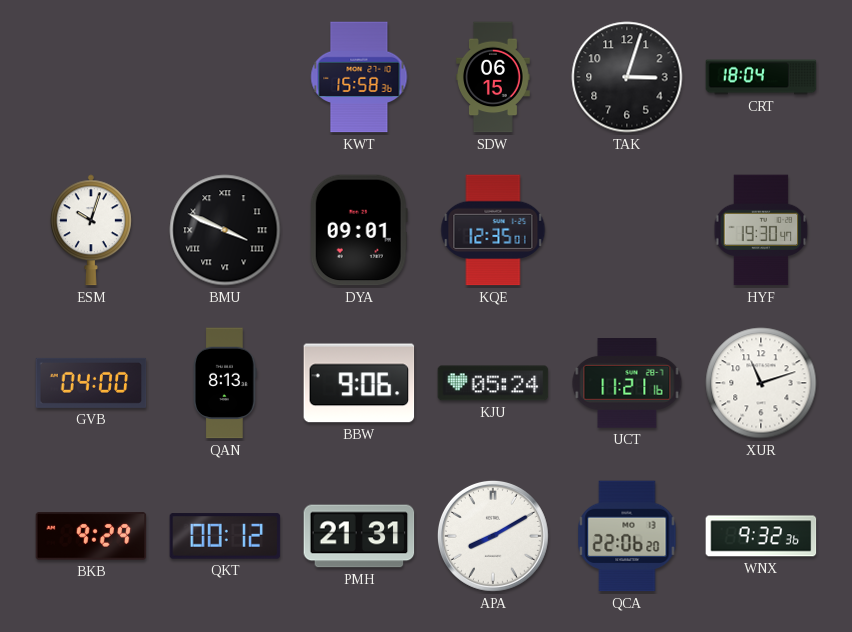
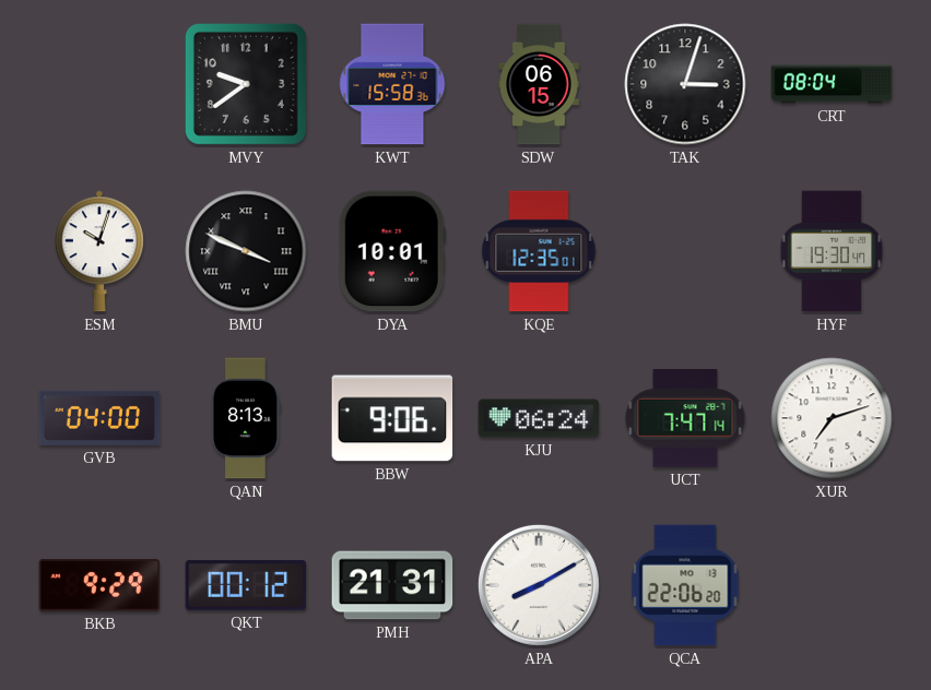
MVY: none -> 9:39 (246, 84)
CRT: 18:04 -> 08:04 (832, 84)
DYA: 09:01 -> 10:01 (392, 251)
KJU: 05:24 -> 06:24 (539, 418)
UCT: 11:21 -> 7:47 (685, 419)
XUR: 11:12 -> 7:12 (832, 418)
WNX: 9:32 -> none (761, 536)
